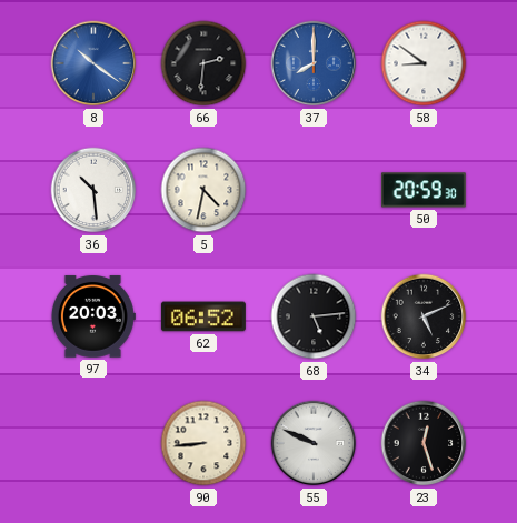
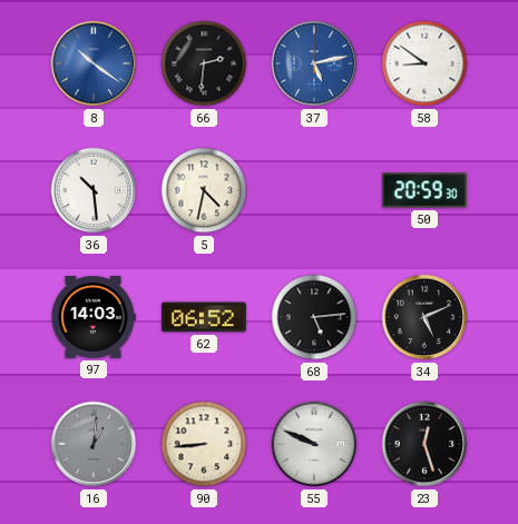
37: 8:00 -> 5:13 (314, 63)
97: 20:03 -> 14:03 (92, 317)
16: none -> 1:01 (94, 444)
